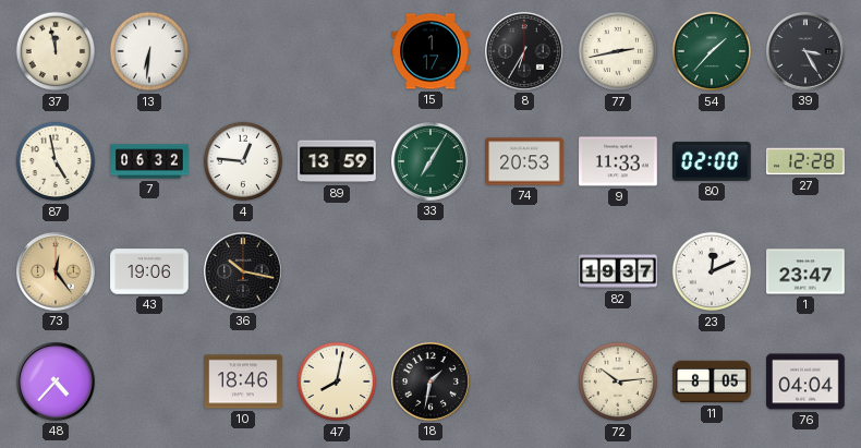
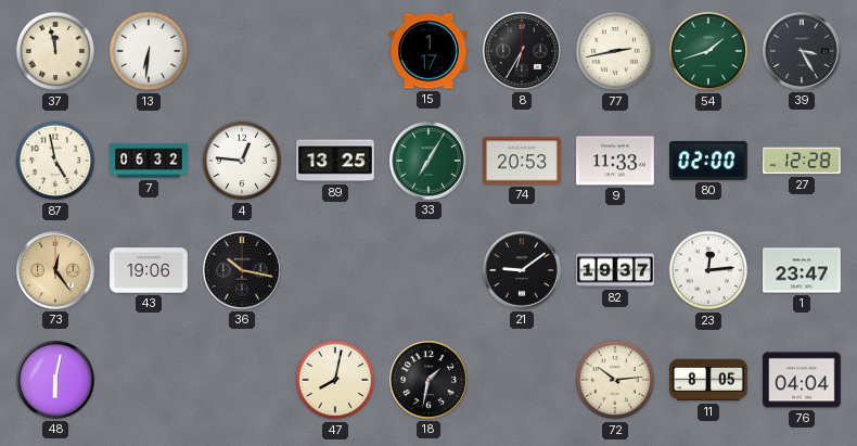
54: 1:37 -> 1:42 (708, 51)
89: 13:59 -> 13:25 (335, 161)
21: none -> 9:09 (523, 271)
23: 12:11 -> 12:14 (708, 270)
48: 4:37 -> 6:02 (56, 381)
10: 18:46 -> none (243, 382)
